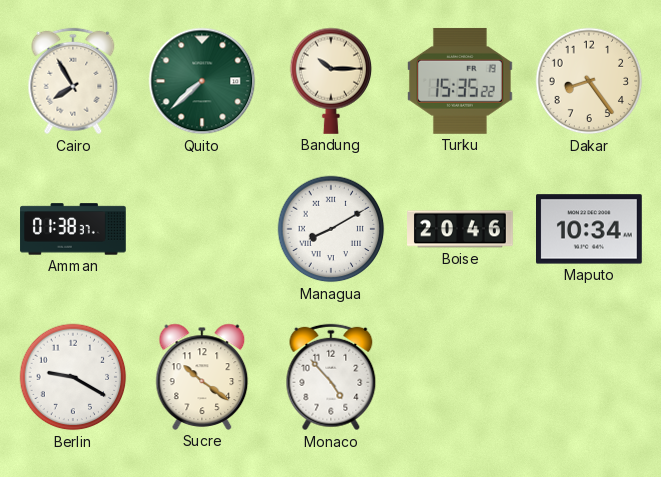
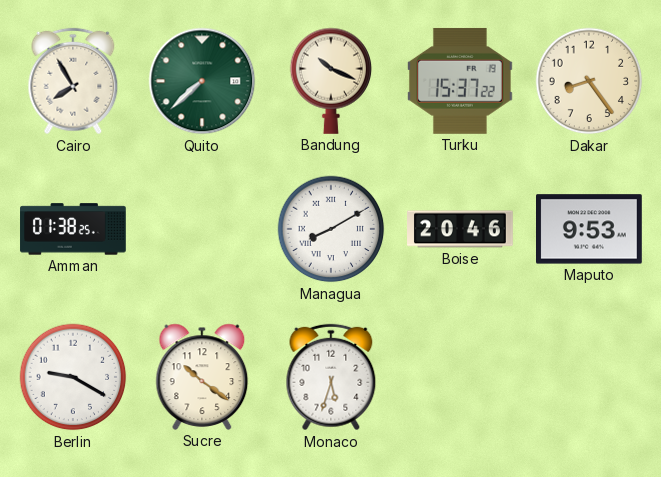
Bandung: 10:15 -> 10:19 (331, 81)
Turku: 15:35 -> 15:37 (460, 81)
Amman: 01:38:37 -> 01:38:25 (73, 229)
Maputo: 10:34 -> 9:53 (590, 229)
Monaco: 4:53 -> 5:33 (331, 377)
